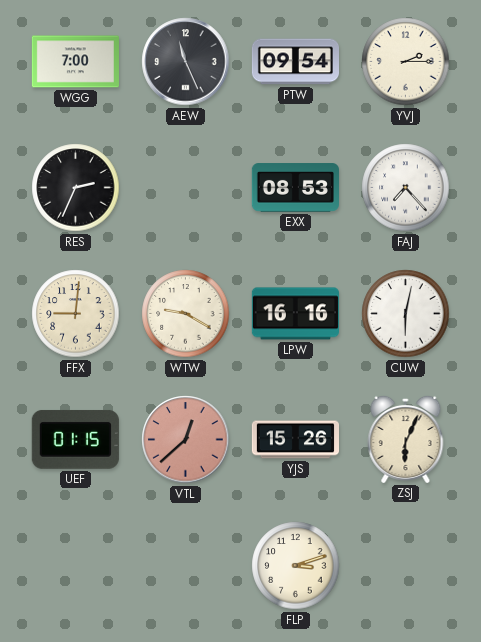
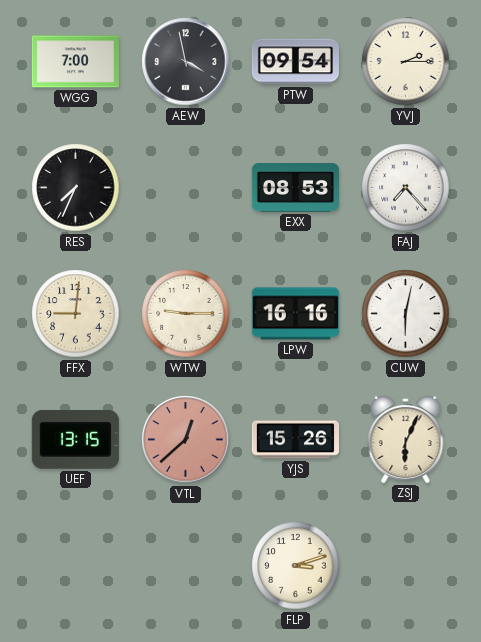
AEW: 11:26 -> 3:58 (186, 62)
RES: 2:34 -> 7:34 (76, 188)
WTW: 9:20 -> 9:15 (186, 314)
UEF: 01:15 -> 13:15 (75, 439)
